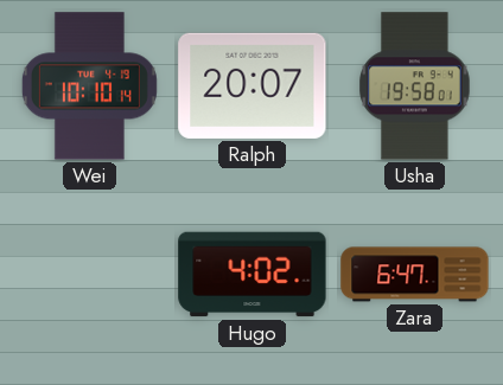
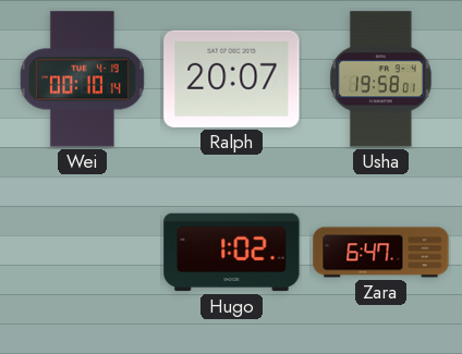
Wei: 10:10 -> 00:10 (82, 80)
Hugo: 4:02 -> 1:02 (232, 253)
